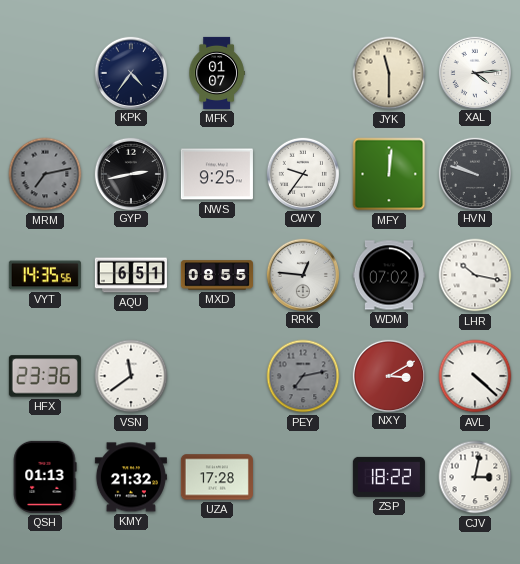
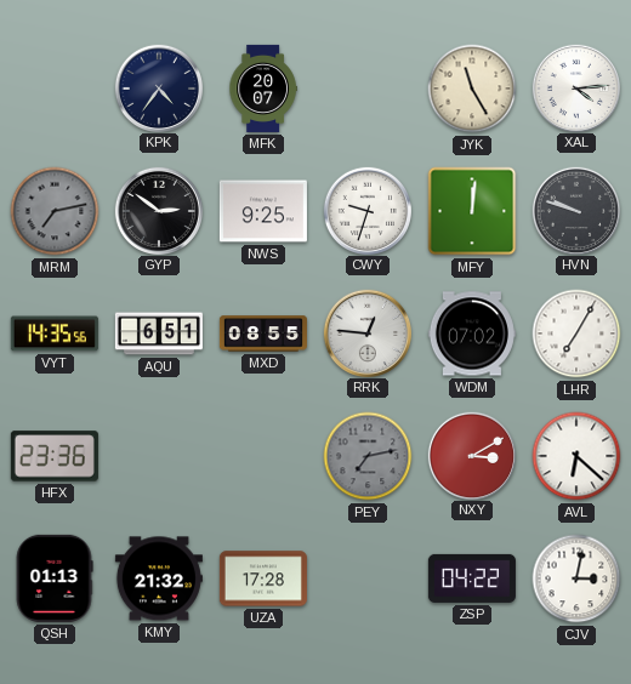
MFK: 01:07 -> 20:07 (263, 89)
JYK: 11:30 -> 11:25 (472, 89)
GYP: 2:43 -> 2:51 (158, 210)
CWY: 9:36 -> 9:33 (366, 210)
LHR: 10:17 -> 7:05 (576, 334)
VSN: 11:39 -> none (131, 376)
AVL: 4:22 -> 6:22 (576, 456)
ZSP: 18:22 -> 04:22 (472, 578)
